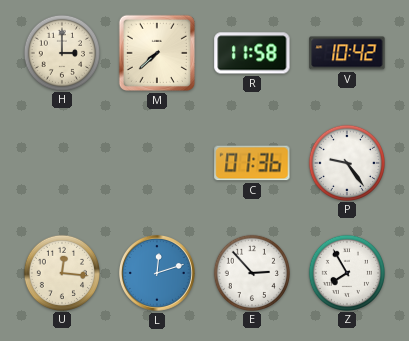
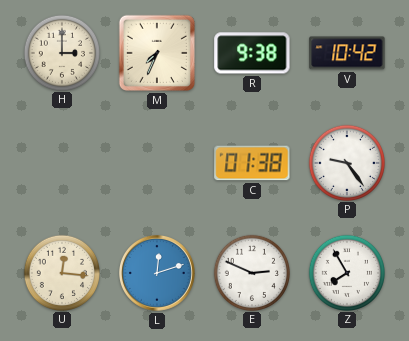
M: 7:38 -> 7:34 (157, 53)
R: 11:58 -> 9:38 (252, 53)
C: 01:36 -> 01:38 (252, 163)
E: 2:53 -> 2:49 (251, 272)
